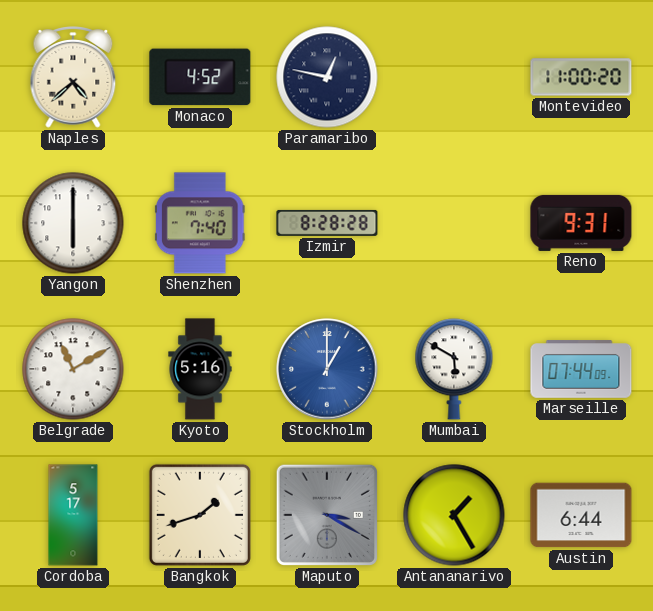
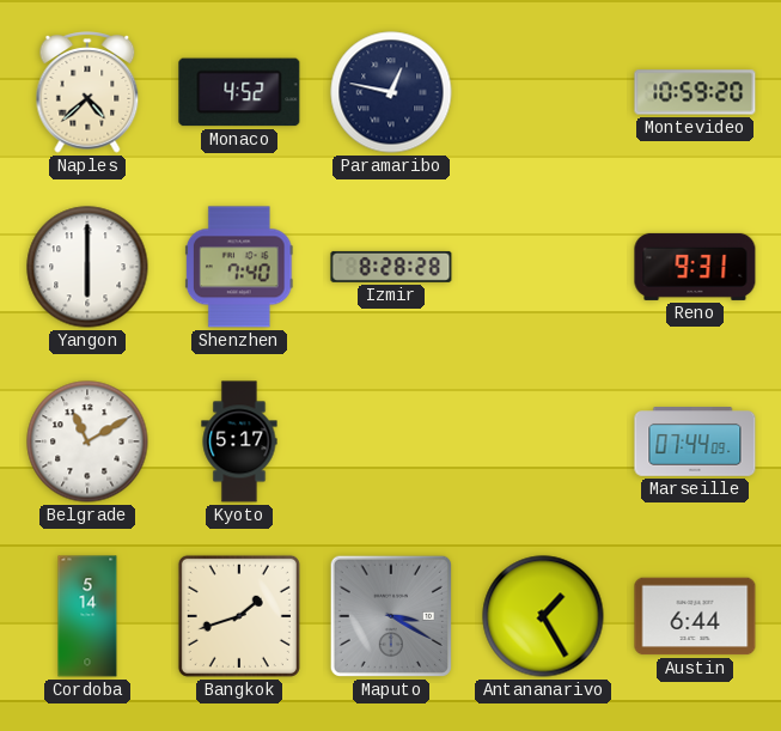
Montevideo: 11:00 -> 10:59 (695, 92)
Kyoto: 5:16 -> 5:17 (239, 441)
Stockholm: 1:00 -> none (327, 369)
Mumbai: 5:50 -> none (454, 369)
Cordoba: 5:17 -> 5:14 (87, 616)
